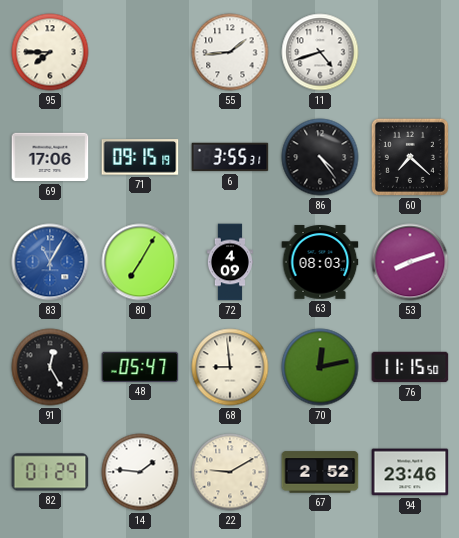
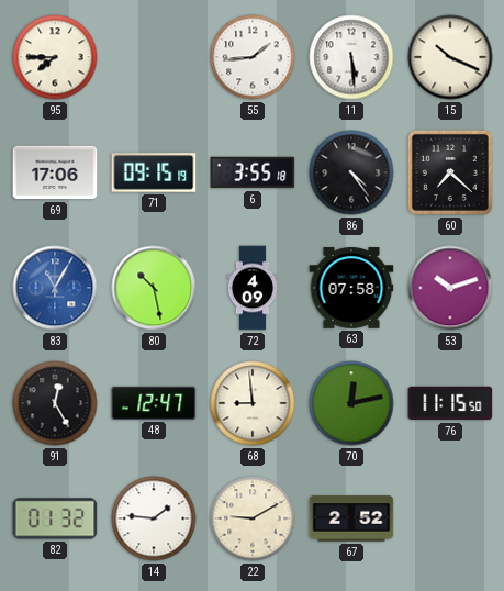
11: 4:42 -> 5:29 (351, 57)
15: none -> 10:19 (450, 57)
6: 3:55:31 -> 3:55:18 (253, 172)
80: 7:05 -> 10:28 (154, 288)
63: 08:03 -> 07:58 (351, 288)
53: 8:12 -> 10:12 (450, 288)
48: 05:47 -> 12:47 (154, 403)
82: 01:29 -> 01:32 (55, 518)
94: 23:46 -> none (410, 472)
